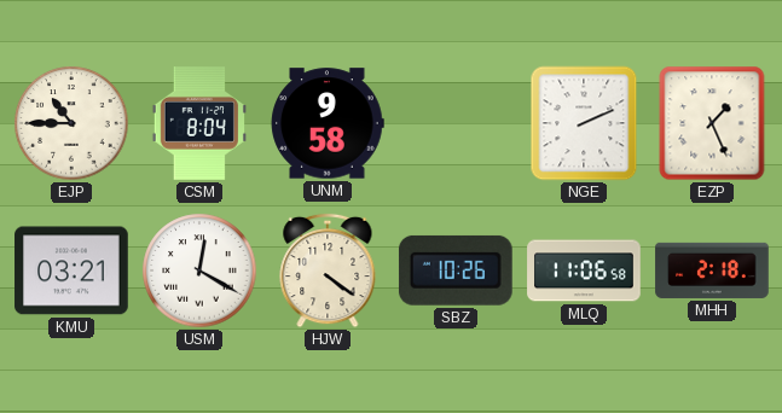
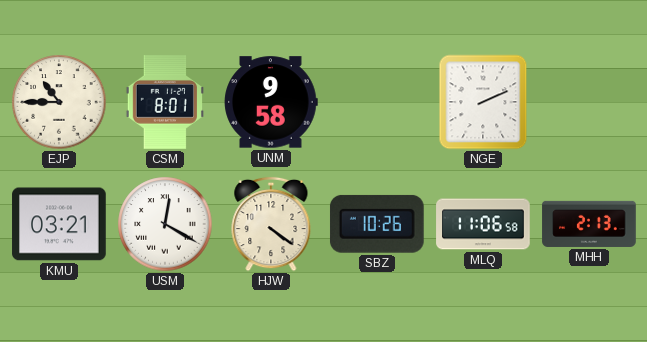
CSM: 8:04 -> 8:01 (165, 102)
EZP: 1:26 -> none (712, 123)
MHH: 2:18 -> 2:13 (589, 224)
